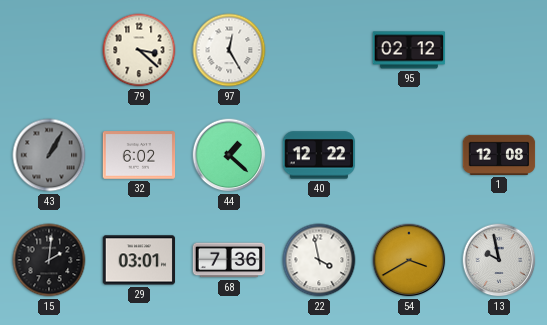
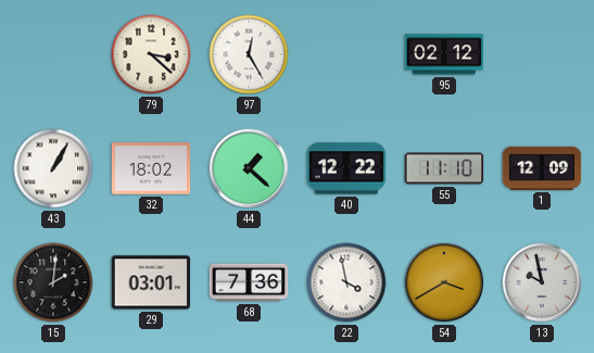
43 dial: grey -> white (53, 168)
32: 6:02 -> 18:02 (151, 168)
55: none -> 11:10 (444, 168)
1: 12:08 -> 12:09 (542, 168)
